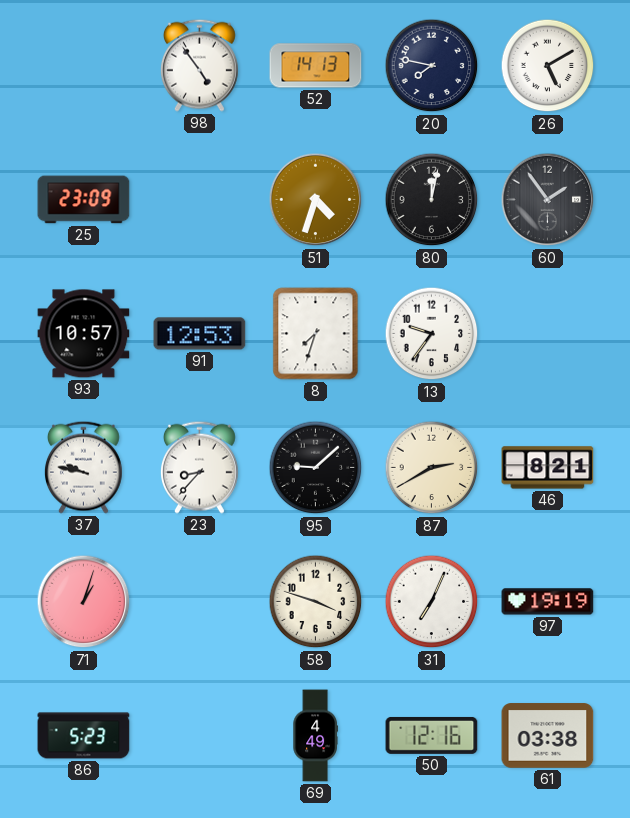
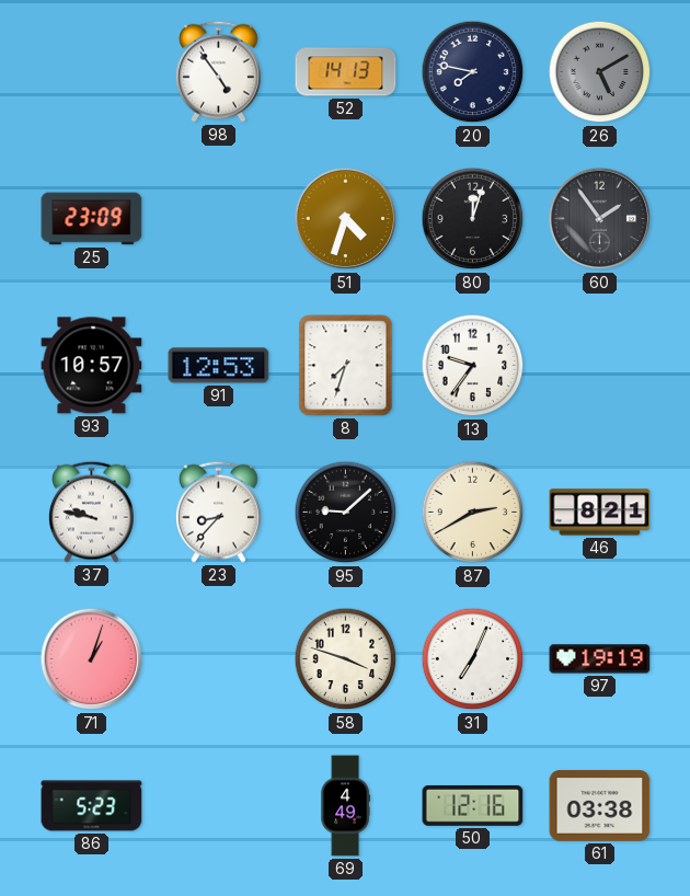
26 dial: white -> grey (600, 72)
80: 12:02 -> 12:03 (473, 219)
